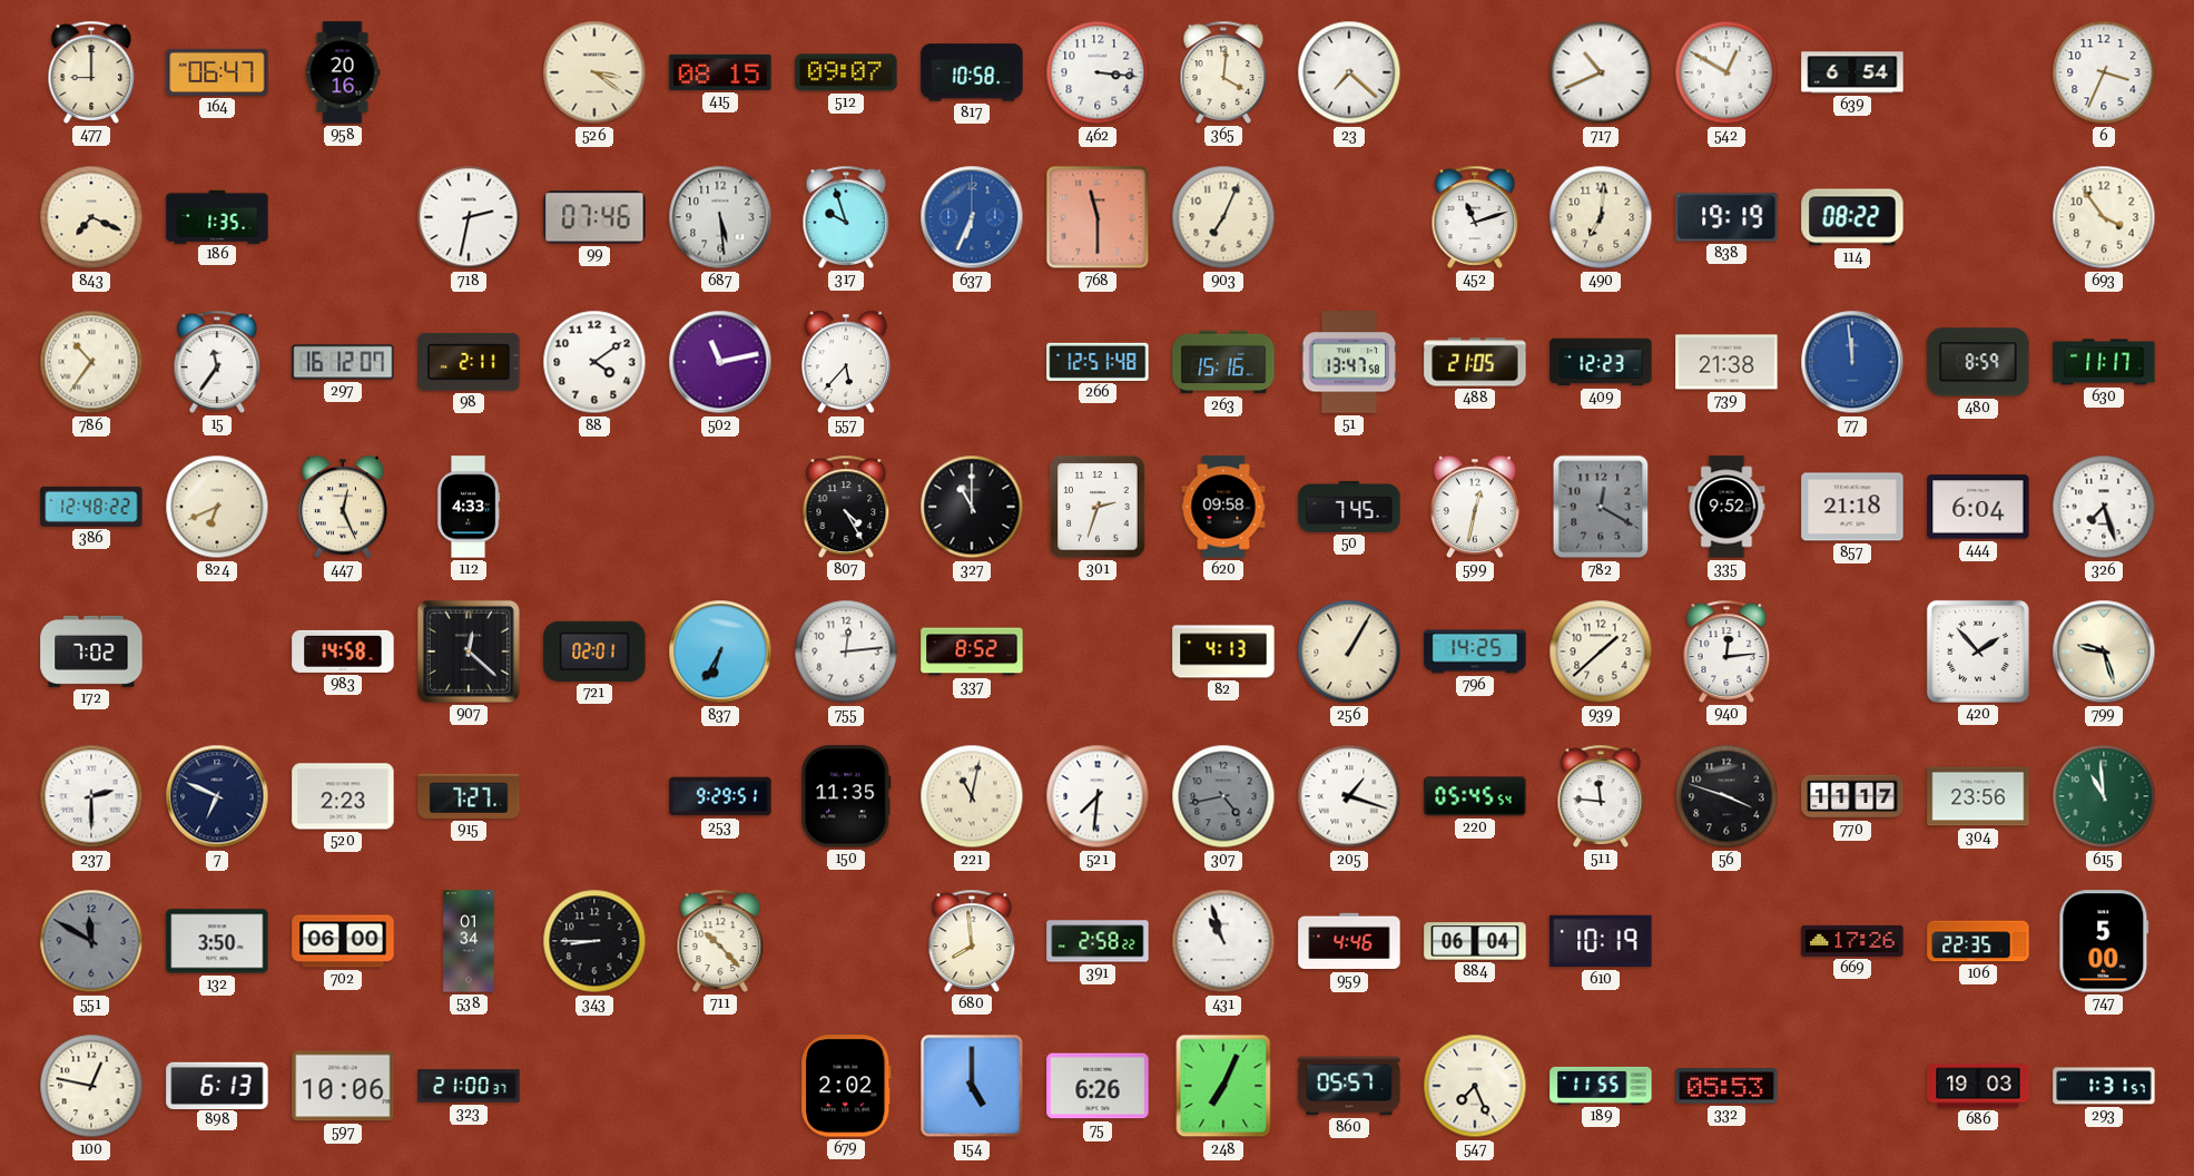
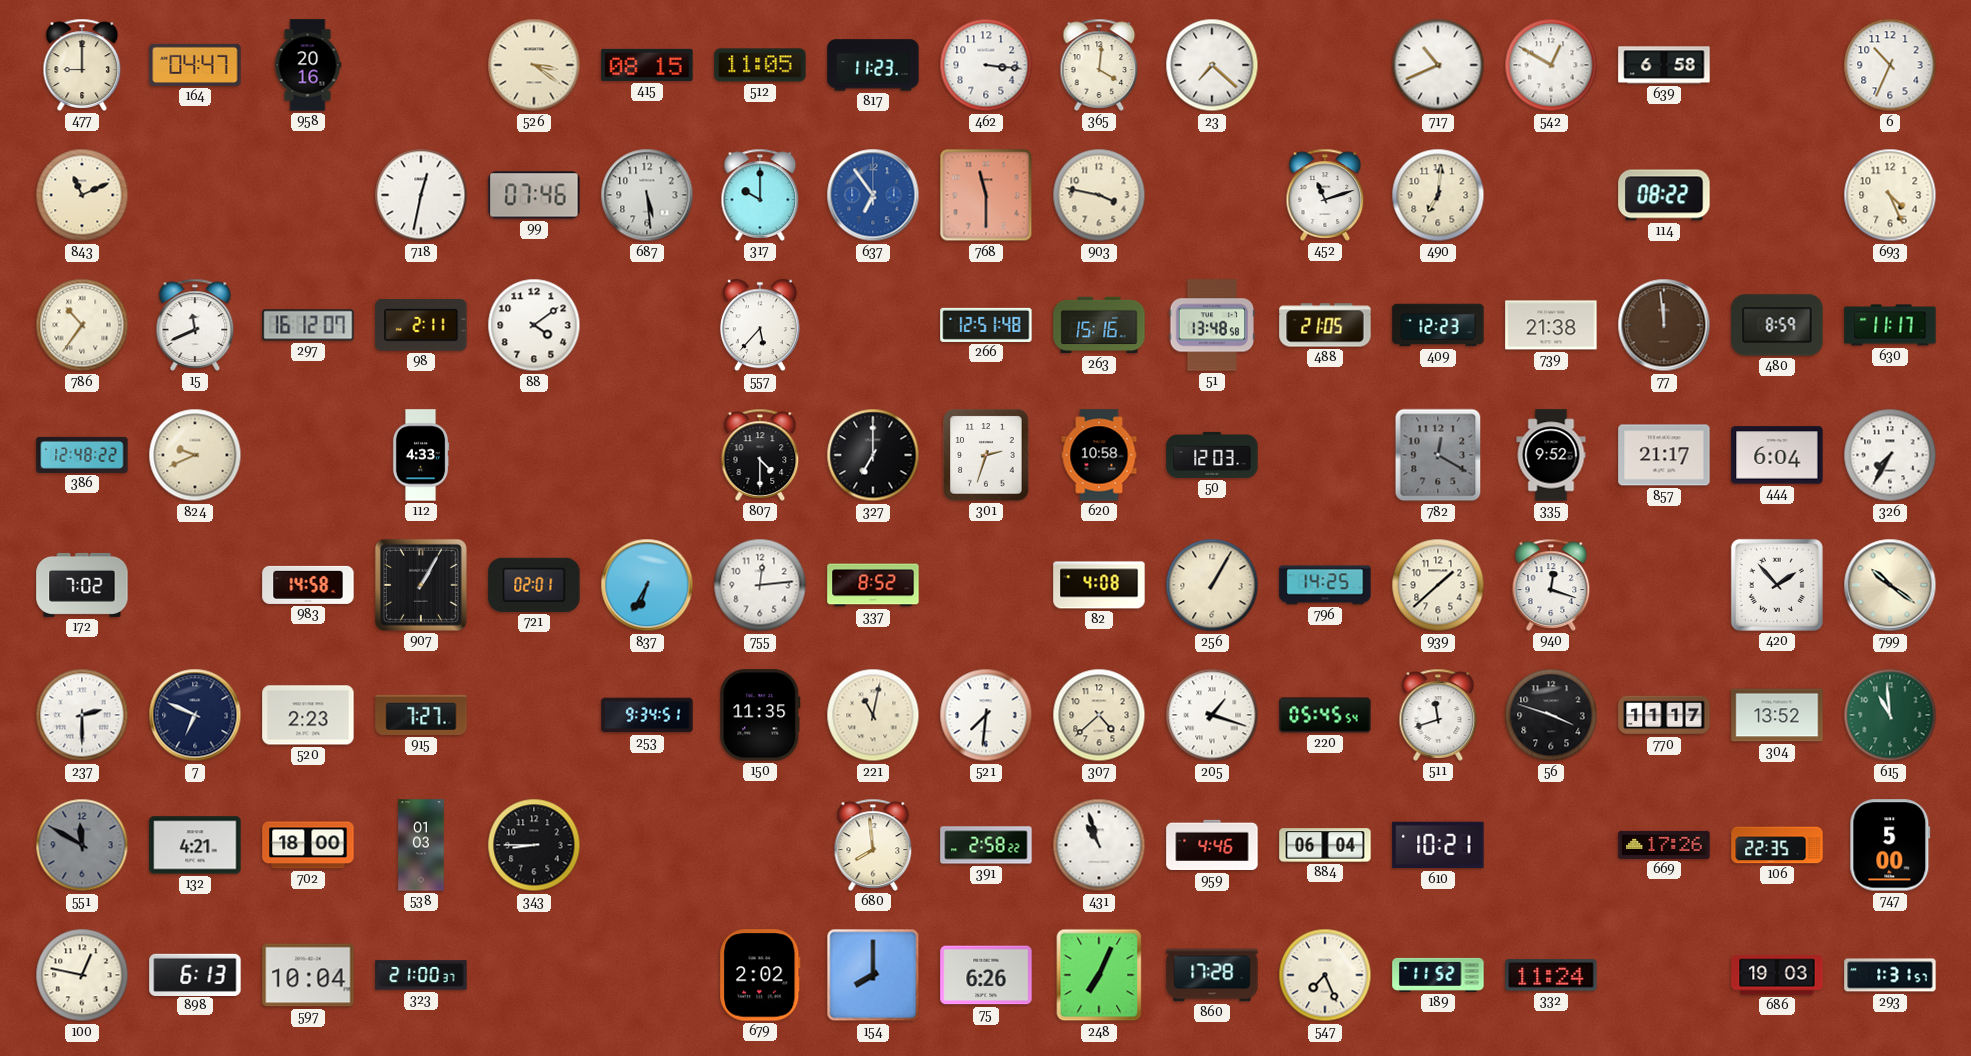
164: 06:47 -> 04:47 (195, 65)
512: 09:07 -> 11:05 (760, 65)
817: 10:58 -> 11:23 (873, 65)
639: 6:54 -> 6:58 (1664, 65)
6: 3:34 -> 10:34 (1890, 65)
843: 7:19 -> 11:11 (82, 195)
186: 1:35 -> none (217, 216)
718: 2:32 -> 12:32 (421, 195)
317: 9:57 -> 10:00 (760, 195)
637: 6:34 -> 6:54 (873, 195)
903: 7:04 -> 3:47 (1099, 195)
838: 19:19 -> none (1726, 217)
693: 3:54 -> 4:26 (1890, 195)
15: 11:36 -> 11:41 (195, 325)
502: 11:13 -> none (720, 362)
51: 13:47 -> 13:48 (1212, 325)
77 dial: blue -> brown (1664, 325)
824: 6:41 -> 9:41 (195, 455)
447: 12:26 -> none (343, 507)
807: 4:25 -> 4:30 (760, 455)
327: 11:00 -> 7:00 (873, 455)
620: 09:58 -> 10:58 (1099, 455)
50: 7:45 -> 12:03 (1212, 455)
599: 12:32 -> none (1475, 507)
857: 21:18 -> 21:17 (1664, 455)
326: 7:27 -> 7:35 (1890, 455)
907: 12:22 -> 1:05 (421, 585)
82: 4:13 -> 4:08 (1099, 585)
940: 12:14 -> 12:18 (1551, 585)
799: 9:27 -> 10:21 (1890, 585)
253: 9:29 -> 9:34 (647, 715)
307: 4:43 -> 4:38 (1099, 715)
307 dial: grey -> cream (1099, 715)
511: 11:46 -> 11:42 (1438, 715)
304: 23:56 -> 13:52 (1777, 715)
132: 3:50 -> 4:21 (195, 845)
702: 06:00 -> 18:00 (308, 845)
538: 01:34 -> 01:03 (421, 845)
711: 10:23 -> none (720, 941)
610: 10:19 -> 10:21 (1438, 845)
597: 10:06 -> 10:04 (308, 975)
154: 5:00 -> 8:00 (873, 975)
860: 05:57 -> 17:28 (1212, 975)
189: 11:55 -> 11:52 (1438, 975)
332: 05:53 -> 11:24 (1551, 975)
